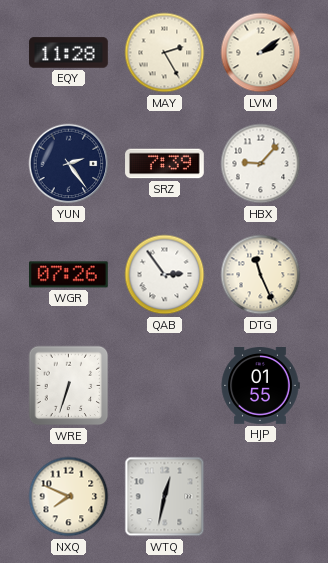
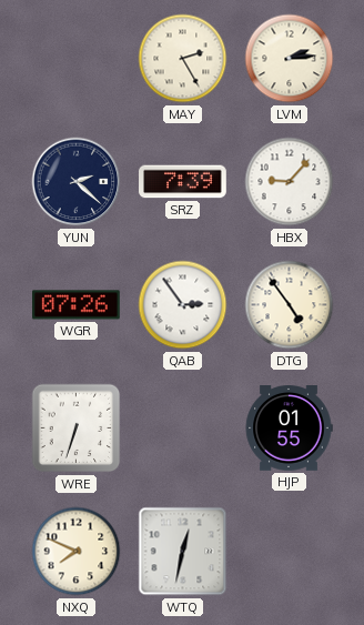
EQY: 11:28 -> none (69, 53)
LVM: 2:09 -> 2:14 (290, 59)
YUN: 2:24 -> 2:22 (77, 182)
DTG: 11:26 -> 4:54 (290, 305)
